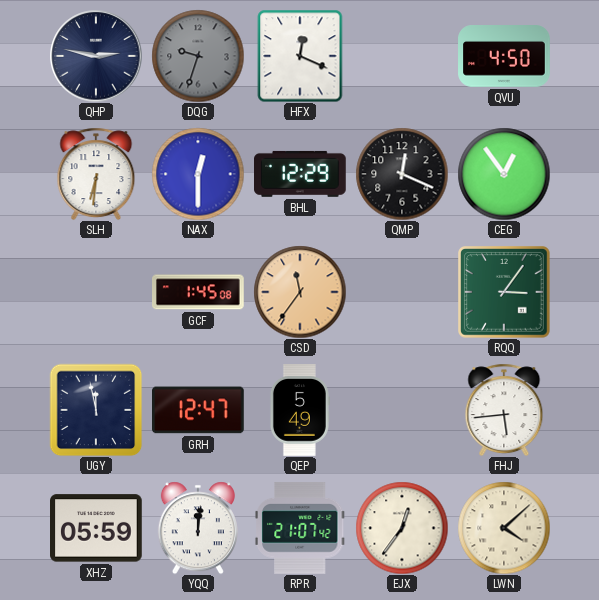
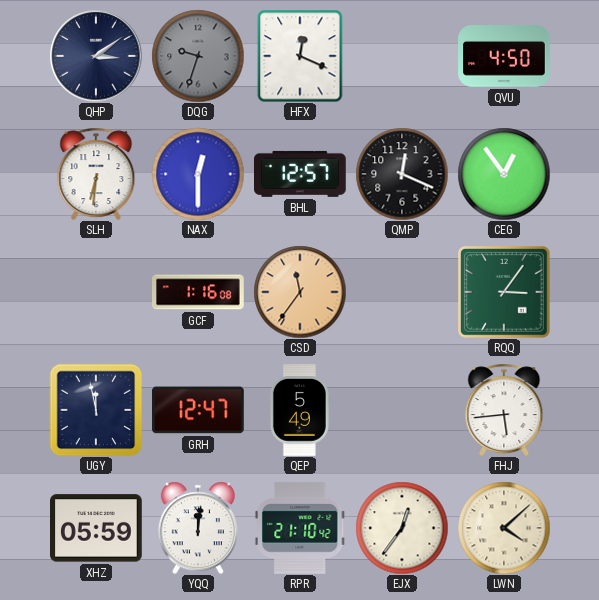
QHP: 2:47 -> 3:09 (96, 56)
BHL: 12:29 -> 12:57 (301, 174)
GCF: 1:45 -> 1:16 (199, 292)
RPR: 21:07 -> 21:10 (300, 529)
